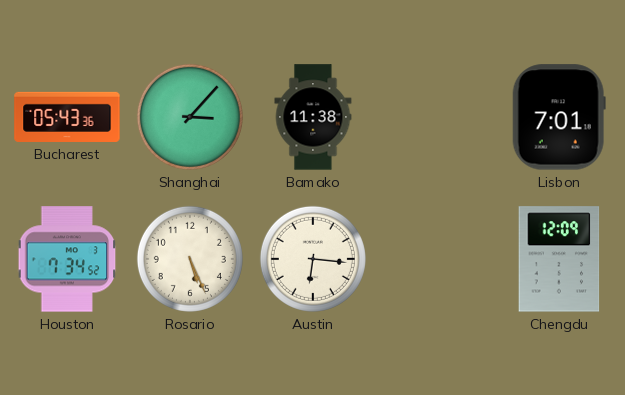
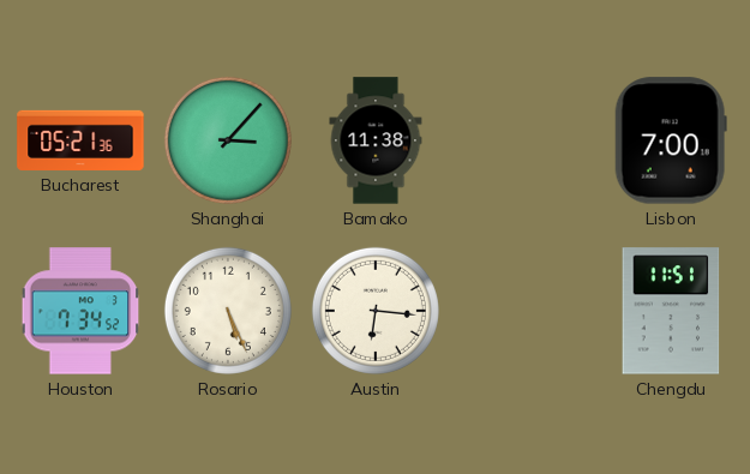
Bucharest: 05:43 -> 05:21 (80, 140)
Lisbon: 7:01 -> 7:00 (671, 140)
Chengdu: 12:09 -> 11:51 (671, 311)
